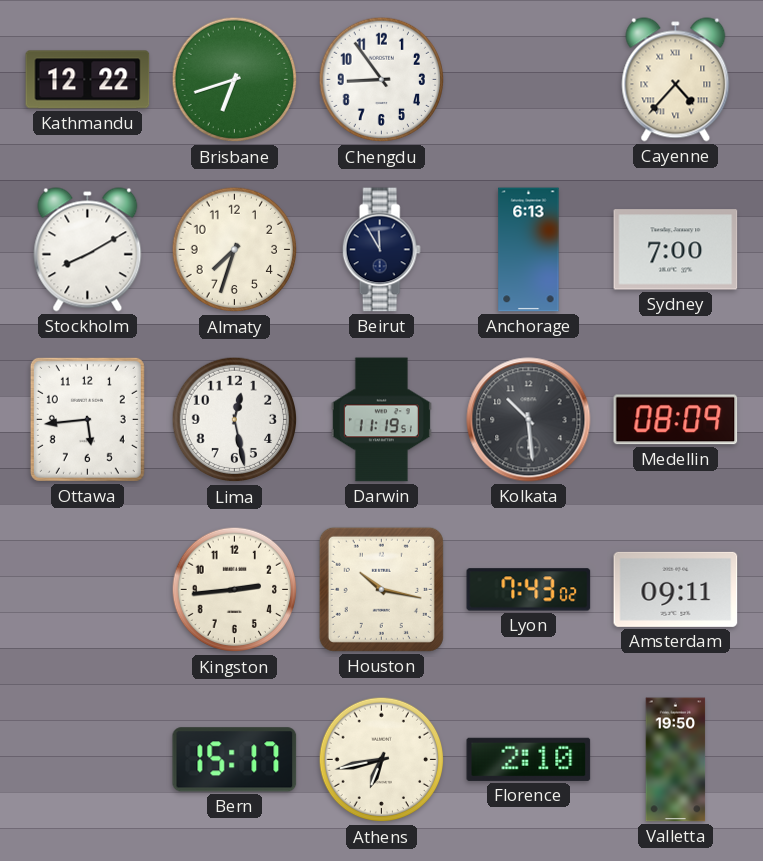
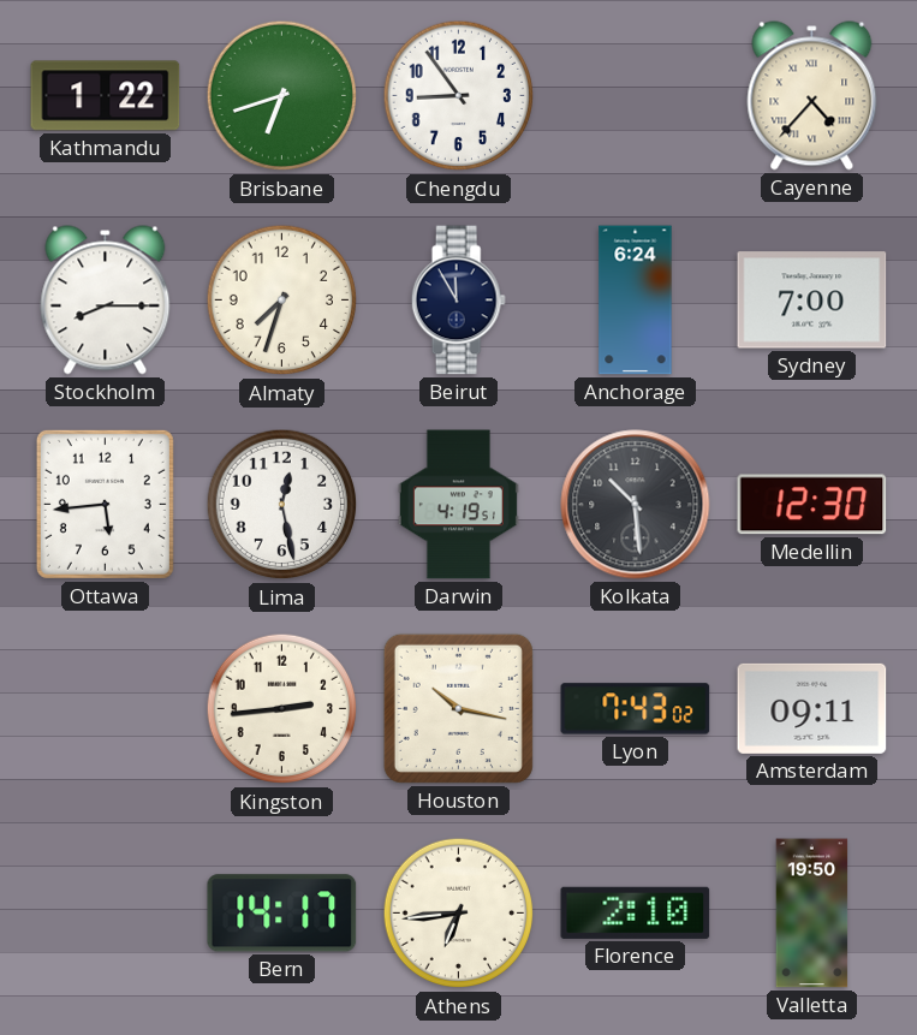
Kathmandu: 12:22 -> 1:22 (106, 96)
Stockholm: 8:10 -> 8:15 (106, 301)
Anchorage: 6:13 -> 6:24 (636, 301)
Darwin: 11:19 -> 4:19 (458, 505)
Medellin: 08:09 -> 12:30 (812, 505)
Bern: 15:17 -> 14:17 (282, 914)
Athens: 6:43 -> 6:44 (459, 914)
